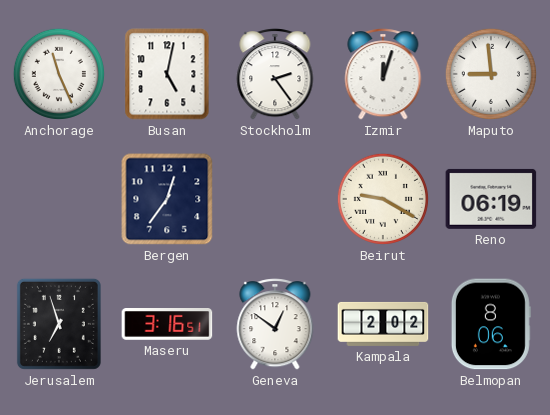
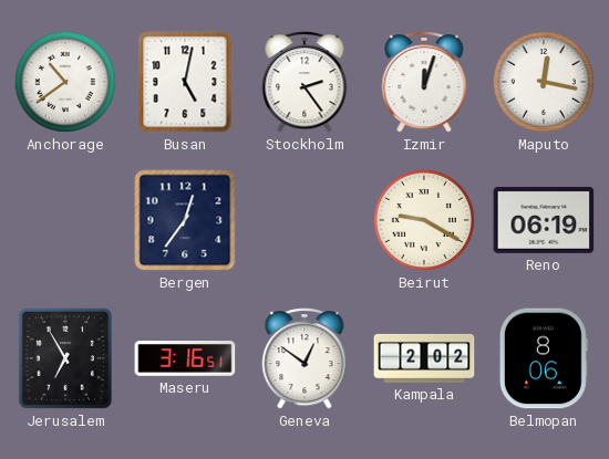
Anchorage: 11:26 -> 10:39 (65, 82)
Maputo: 8:59 -> 12:17 (544, 82)
Jerusalem: 6:57 -> 6:55 (65, 358)
